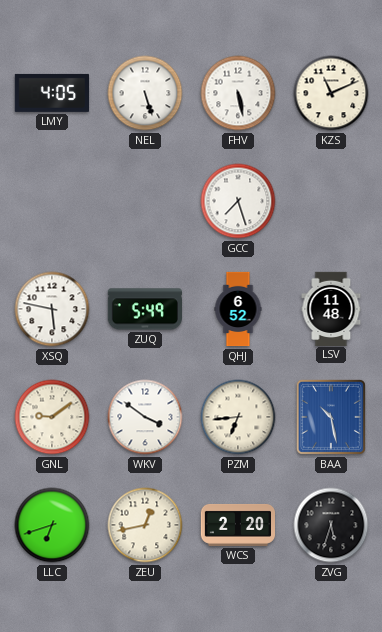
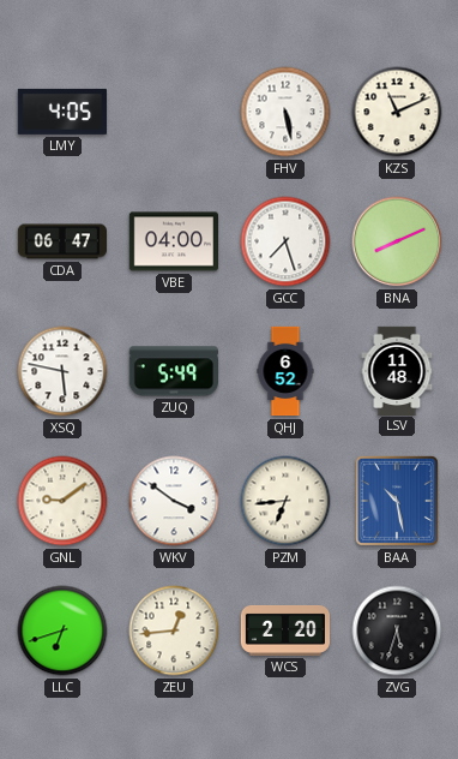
NEL: 5:27 -> none (145, 93)
CDA: none -> 06:47 (62, 241)
VBE: none -> 04:00 (173, 241)
BNA: none -> 8:11 (397, 241)
ZEU: 12:43 -> 12:44 (174, 630)
